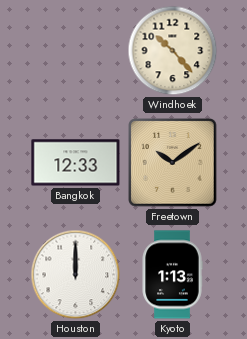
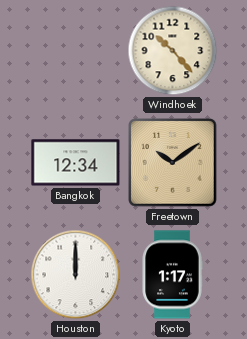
Bangkok: 12:33 -> 12:34 (76, 163)
Kyoto: 1:13 -> 1:17 (172, 275)
